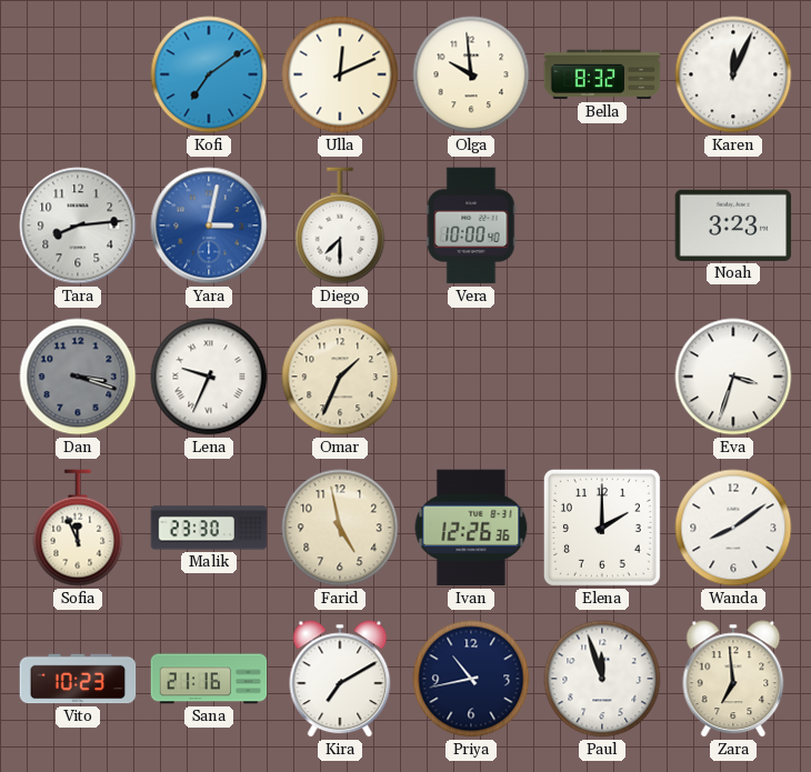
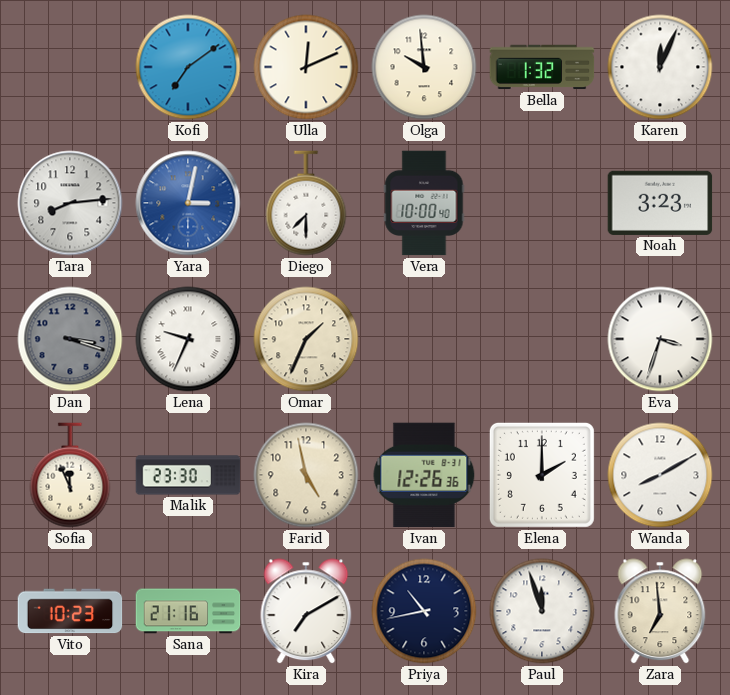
Bella: 8:32 -> 1:32 (542, 67)
Wanda: 8:09 -> 8:10 (660, 475)
